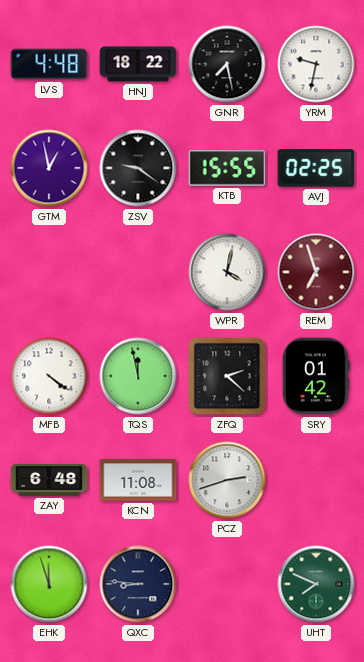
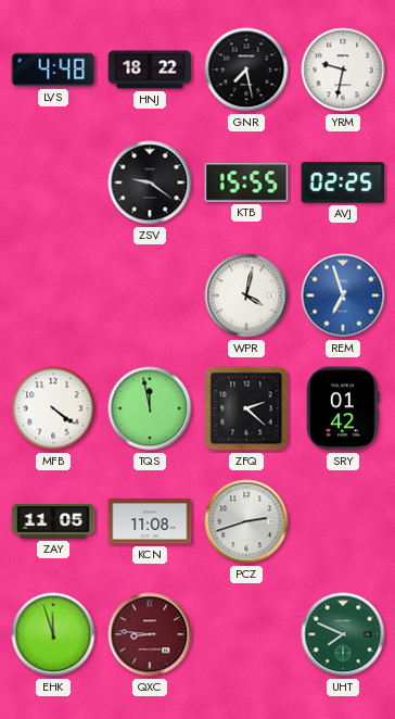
GTM: 12:58 -> none (49, 168)
REM dial: burgundy -> blue (343, 295)
ZAY: 6:48 -> 11:05 (53, 522)
QXC dial: navy -> burgundy (150, 634)
